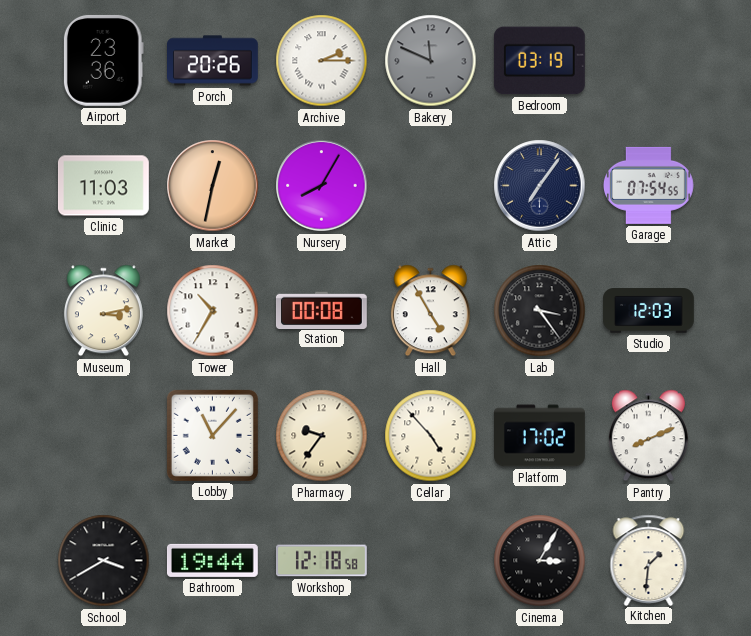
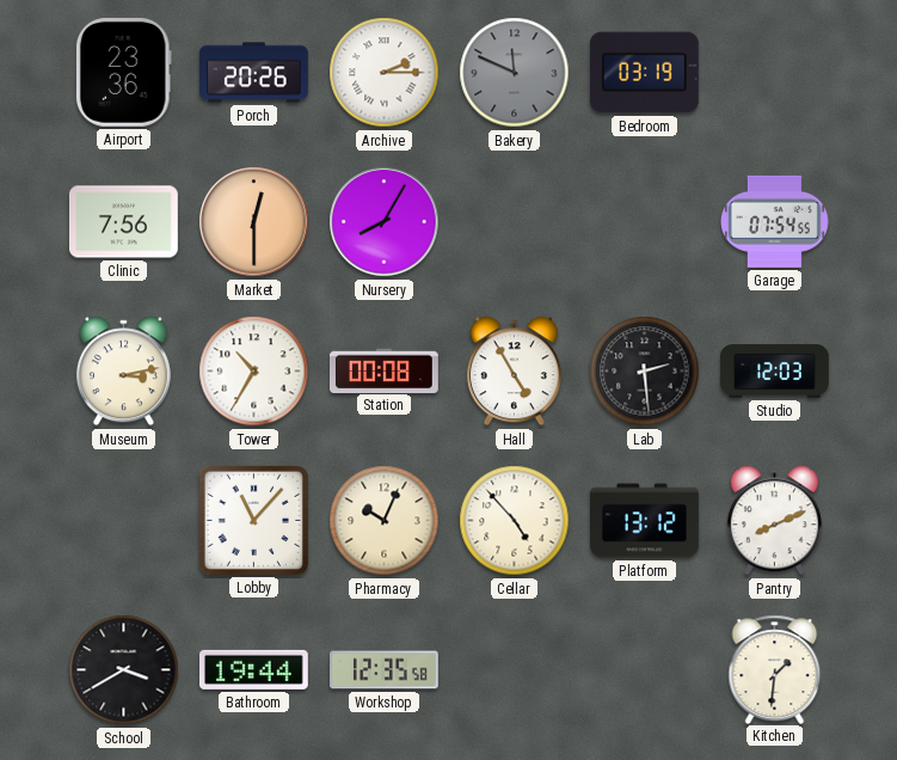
Clinic: 11:03 -> 7:56 (123, 222)
Market: 12:32 -> 12:30 (254, 222)
Attic: 7:06 -> none (540, 186)
Lab: 3:24 -> 2:29 (645, 372)
Pharmacy: 9:36 -> 10:04 (385, 521)
Platform: 17:02 -> 13:12 (645, 521)
Workshop: 12:18 -> 12:35 (385, 670)
Cinema: 3:05 -> none (540, 561)
